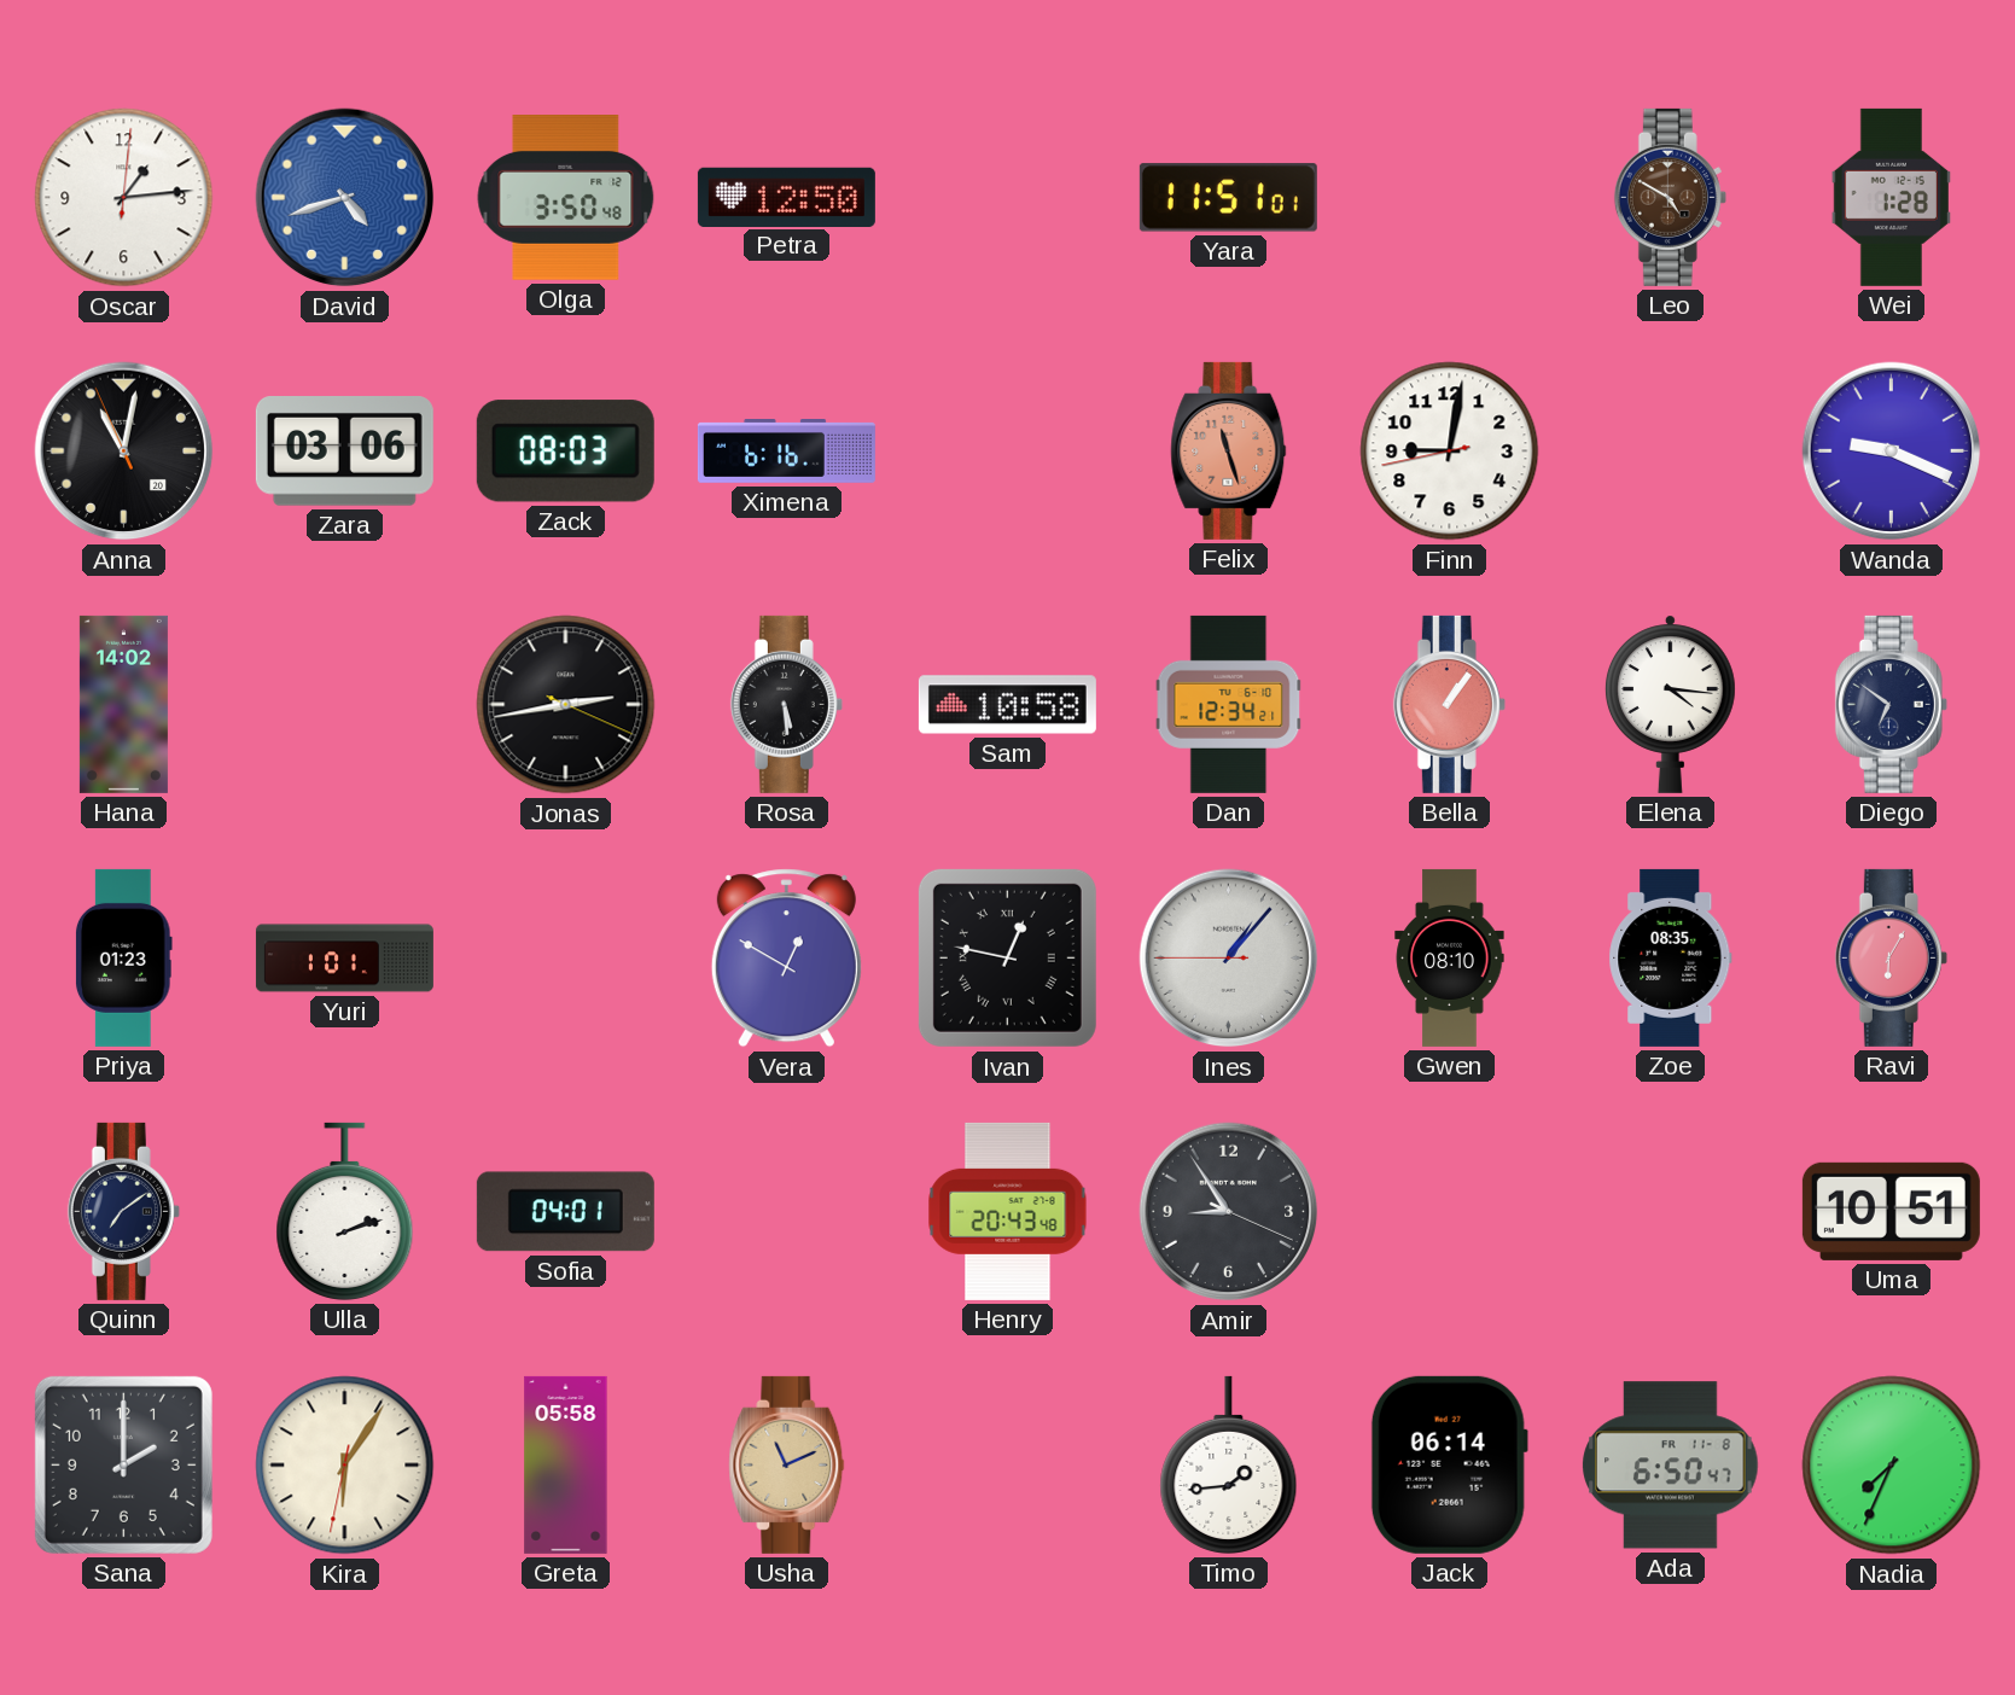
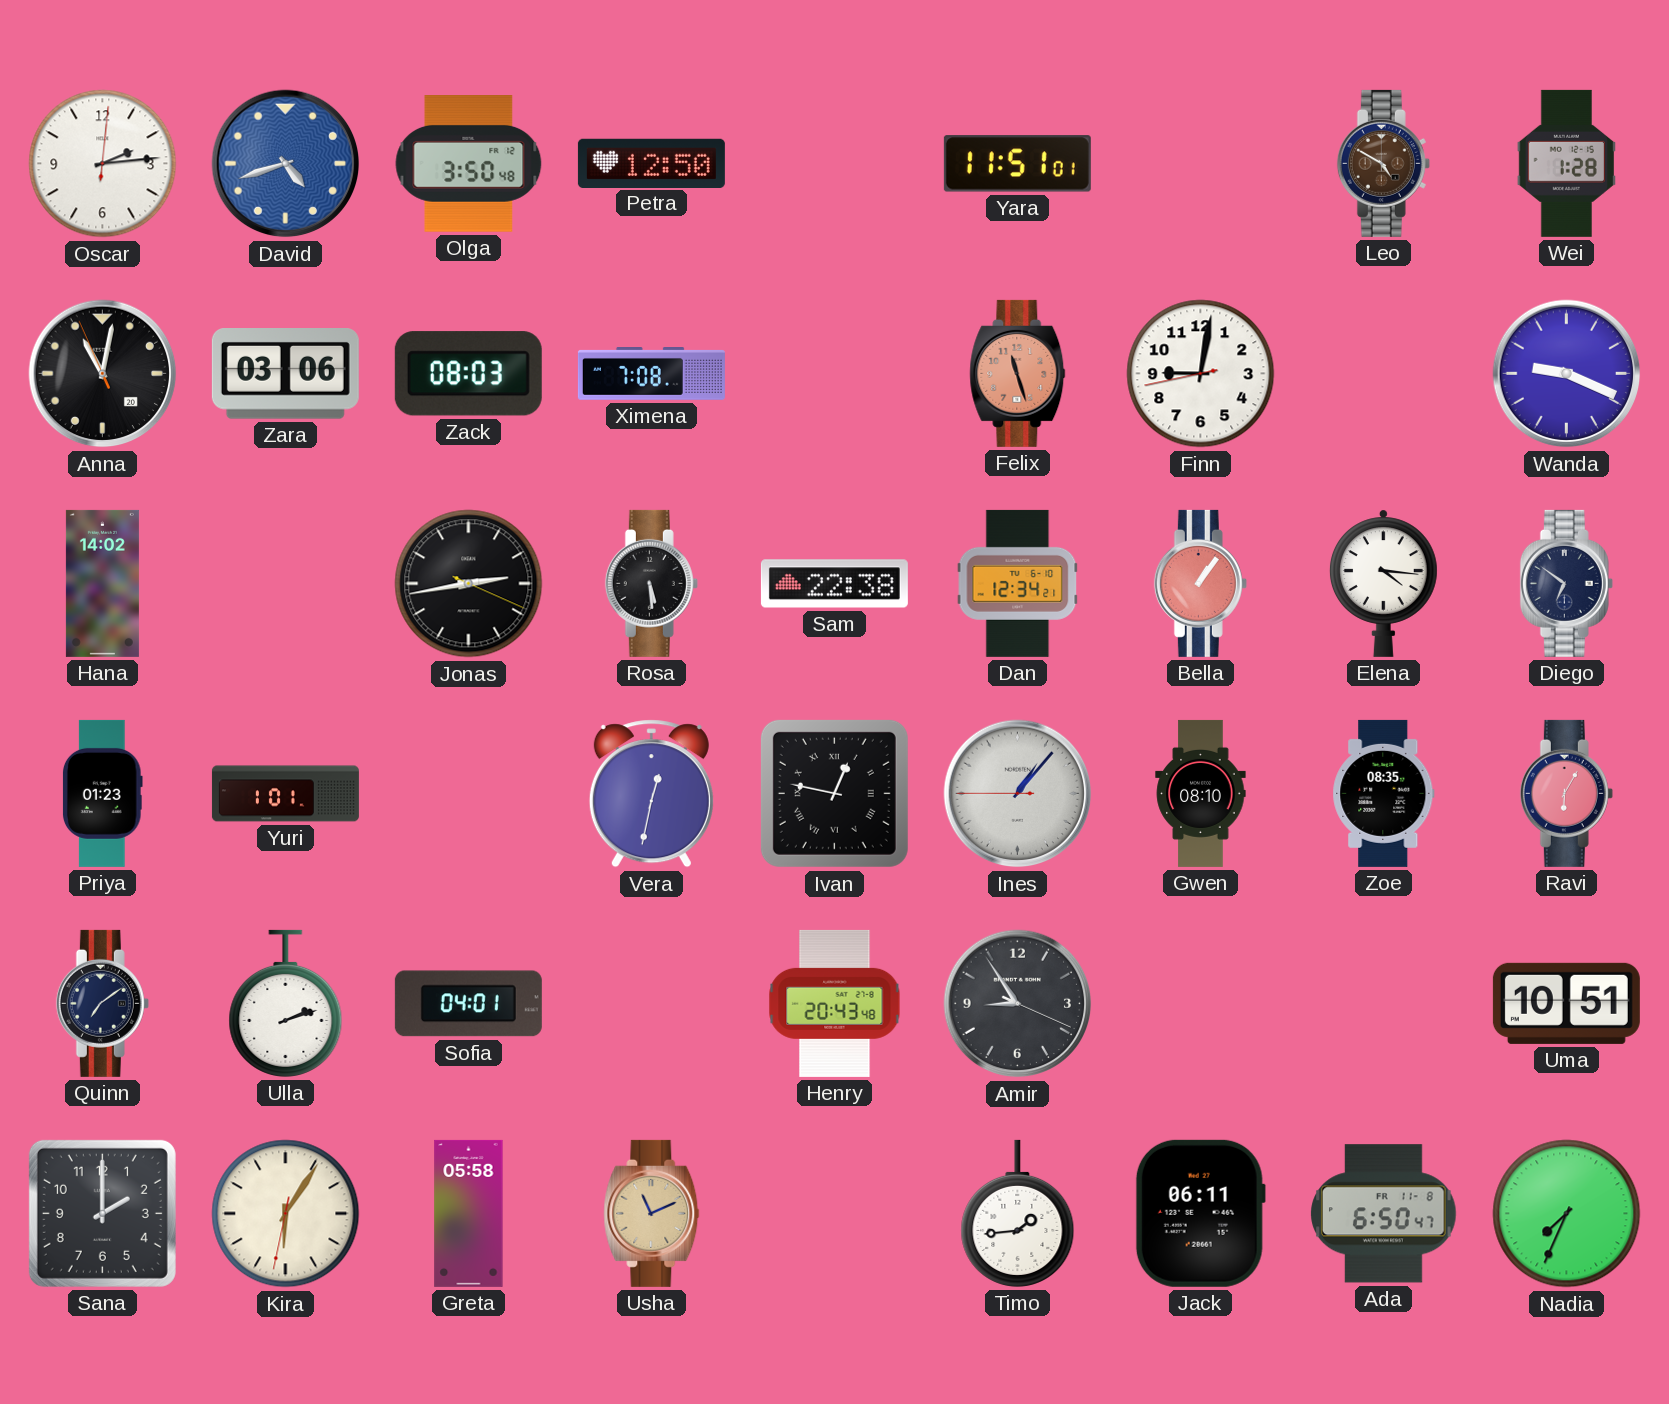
Oscar: 1:14 -> 2:14 (103, 164)
Ximena: 6:16 -> 7:08 (651, 374)
Sam: 10:58 -> 22:38 (834, 584)
Vera: 12:50 -> 12:32 (651, 794)
Jack: 06:14 -> 06:11 (1200, 1213)
